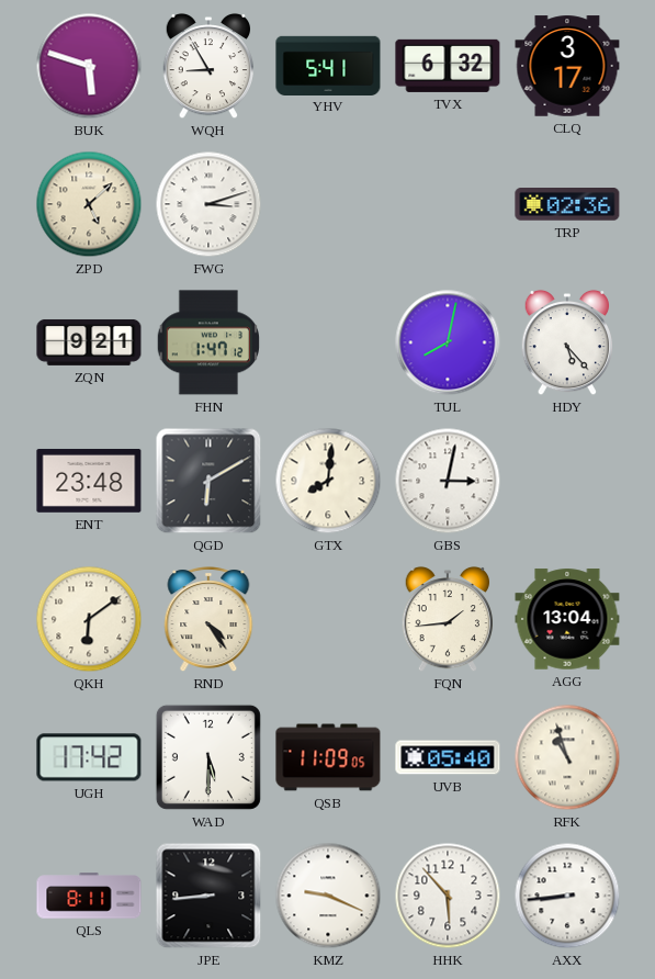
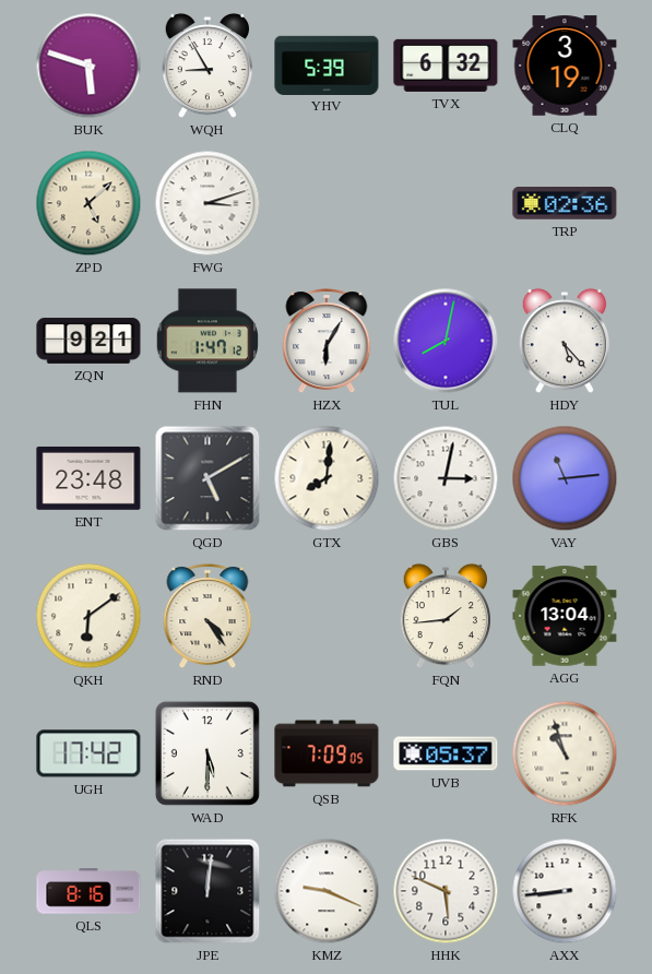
YHV: 5:41 -> 5:39 (327, 64)
CLQ: 3:17 -> 3:19 (565, 66)
HZX: none -> 6:05 (327, 342)
QGD: 6:10 -> 5:10 (208, 478)
VAY: none -> 11:14 (565, 478)
QSB: 11:09 -> 7:09 (327, 753)
UVB: 05:40 -> 05:37 (446, 753)
QLS: 8:11 -> 8:16 (88, 891)
JPE: 8:44 -> 12:01 (208, 891)
HHK: 5:53 -> 5:49 (446, 891)
